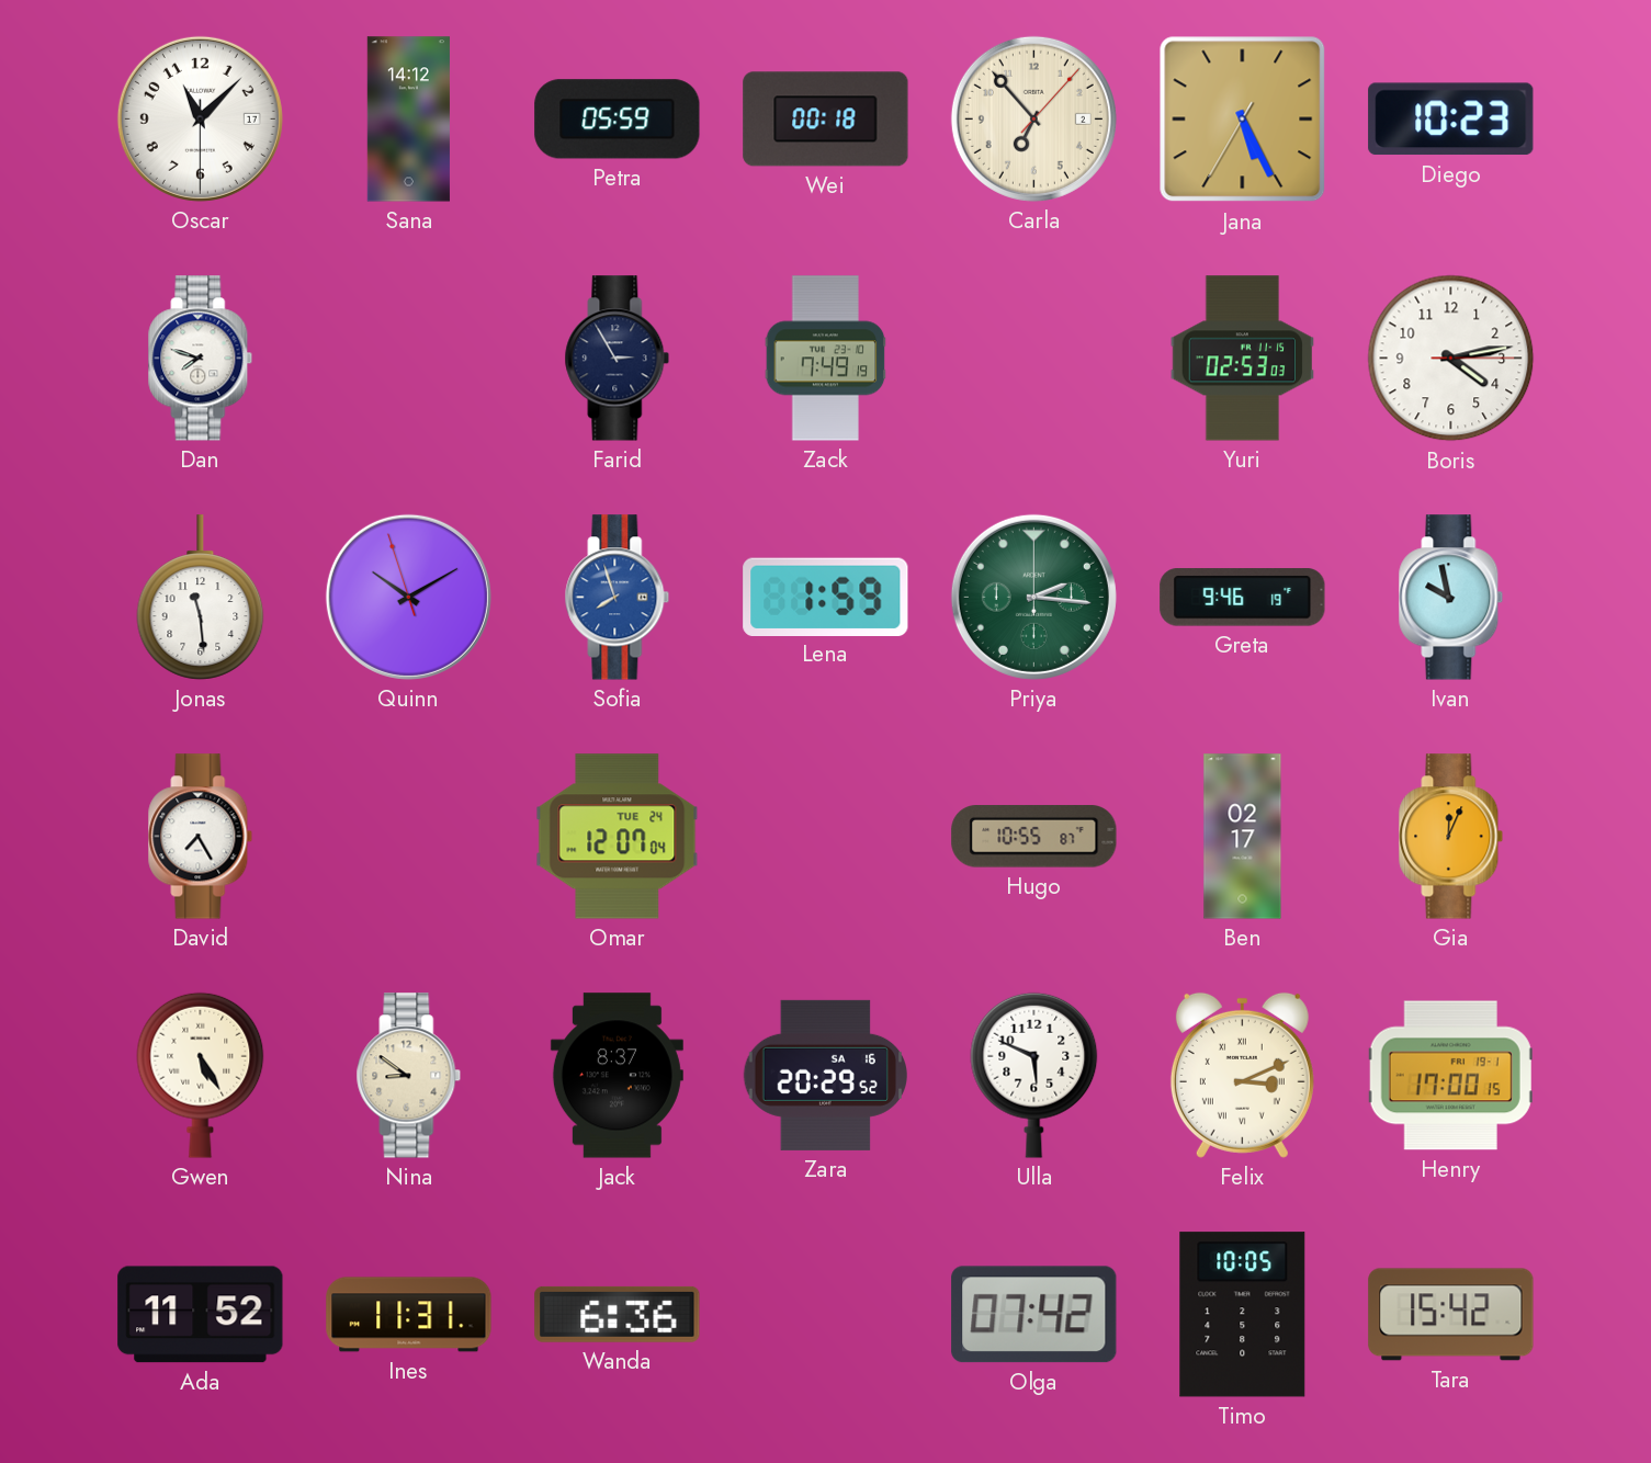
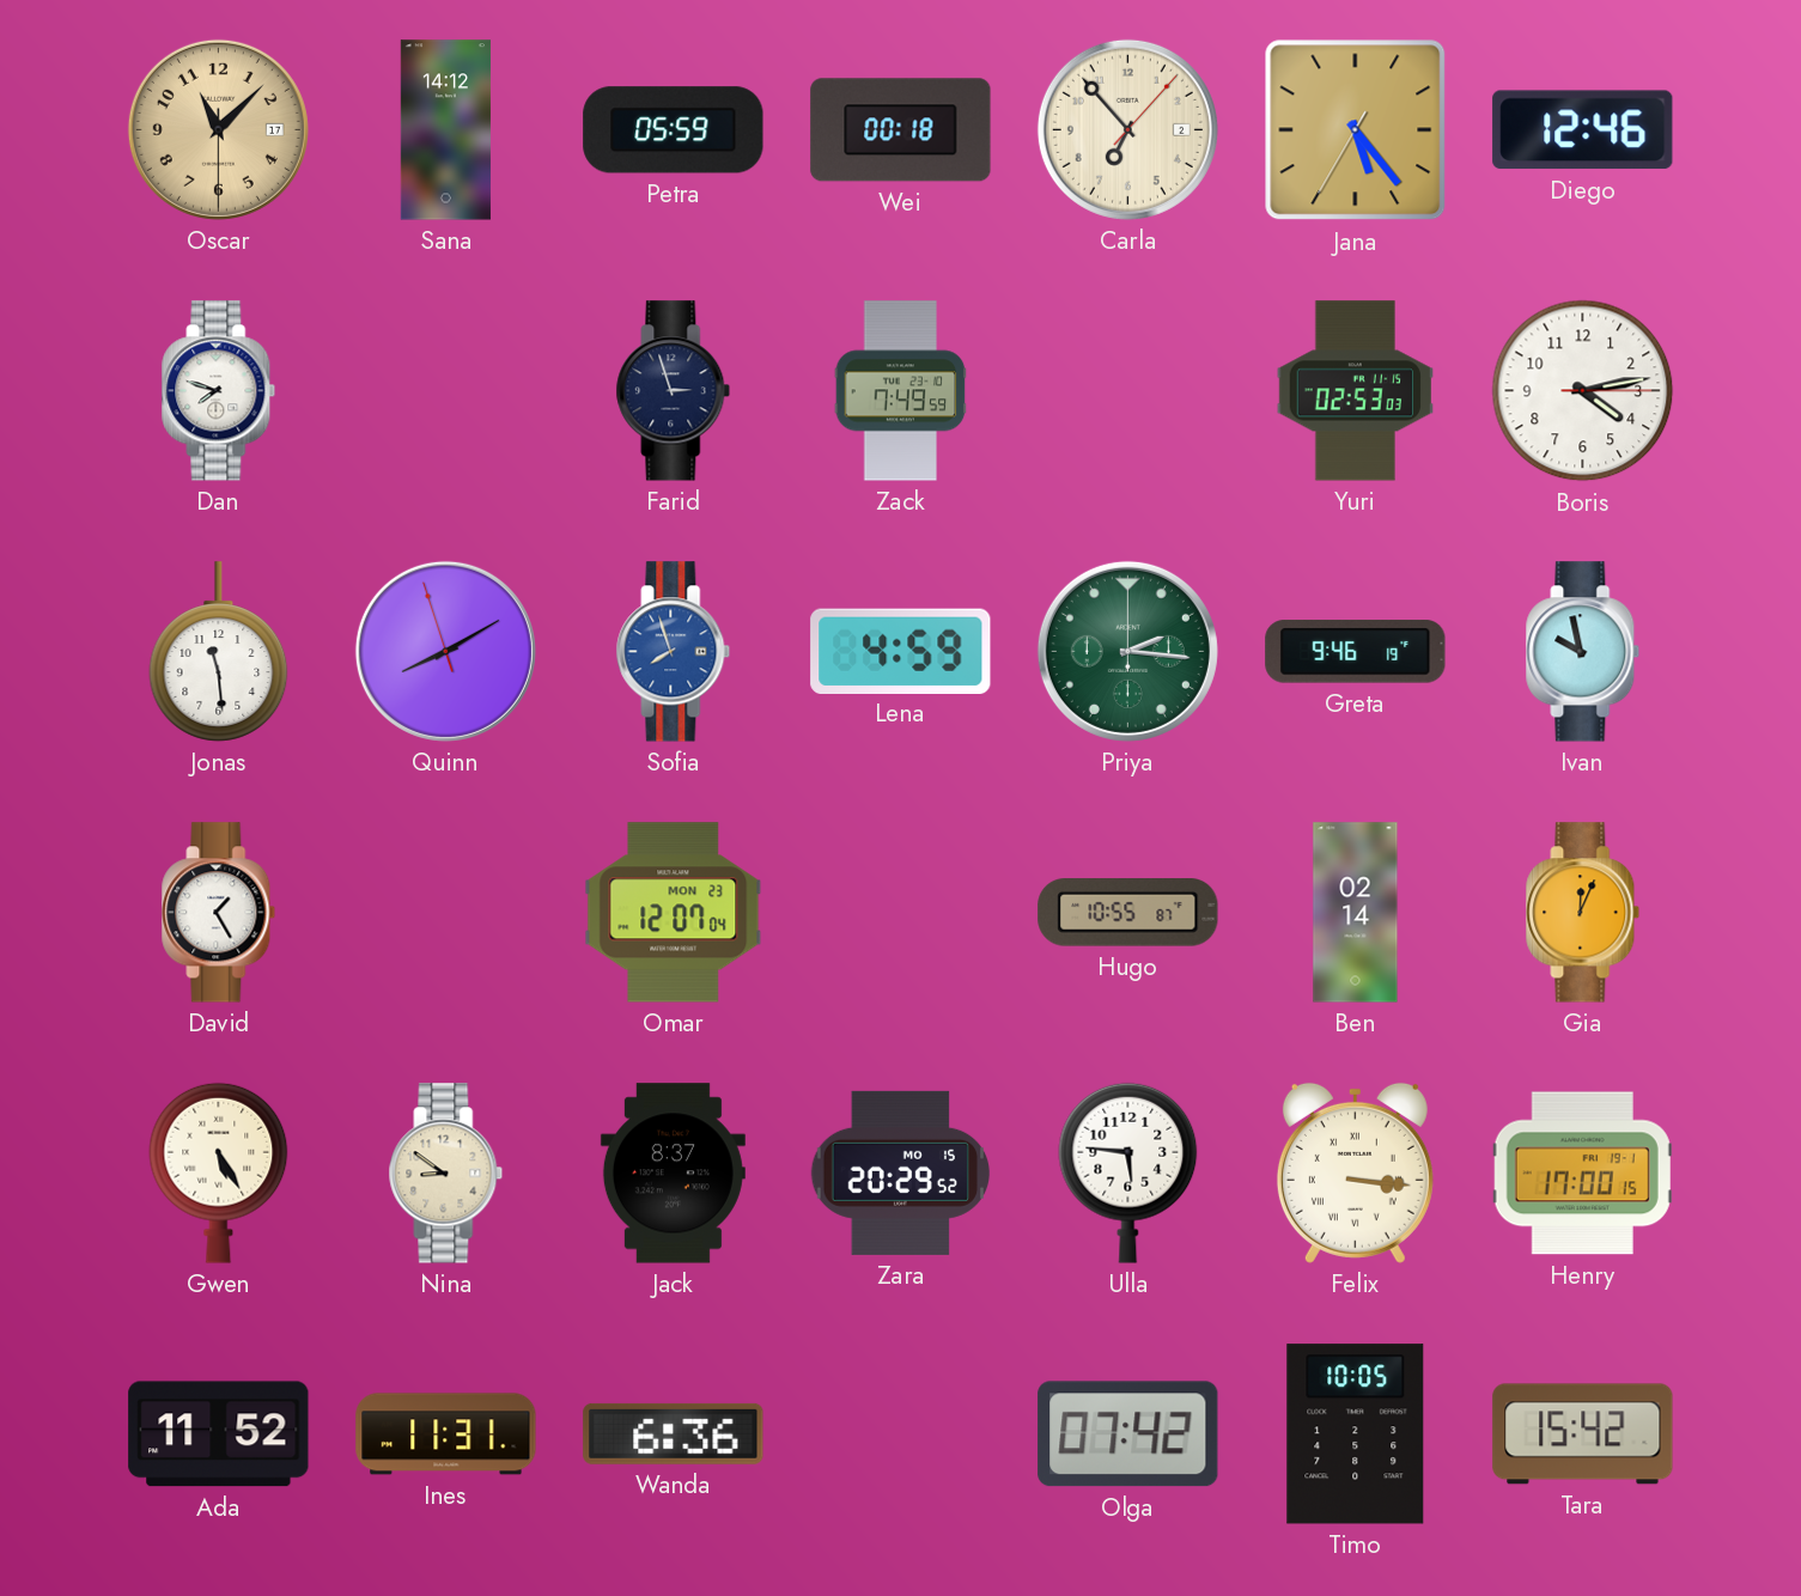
Oscar dial: white -> champagne (218, 129)
Jana: 5:25 -> 5:23 (1356, 130)
Diego: 10:23 -> 12:46 (1583, 130)
Farid: 2:55 -> 2:57 (674, 391)
Zack: 7:49:19 -> 7:49:59 (901, 391)
Quinn: 10:09 -> 8:09 (445, 651)
Lena: 1:59 -> 4:59 (901, 651)
David: 7:25 -> 1:25 (219, 913)
Omar date: TUE 24 -> MON 23 (674, 913)
Ben: 02:17 -> 02:14 (1356, 913)
Zara date: SA 16 -> MO 15 (900, 1172)
Ulla: 5:49 -> 5:46 (1128, 1172)
Felix: 3:11 -> 3:16 (1355, 1172)
